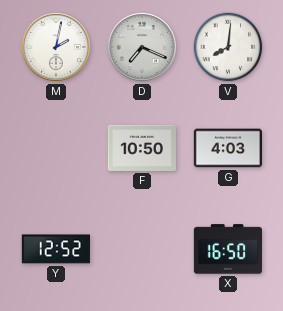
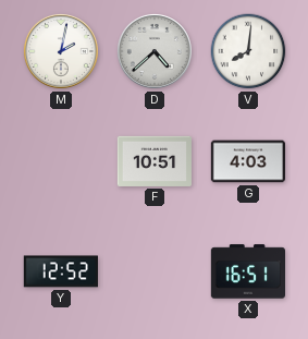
D: 7:19 -> 4:38 (155, 51)
F: 10:50 -> 10:51 (153, 161)
X: 16:50 -> 16:51 (247, 271)
